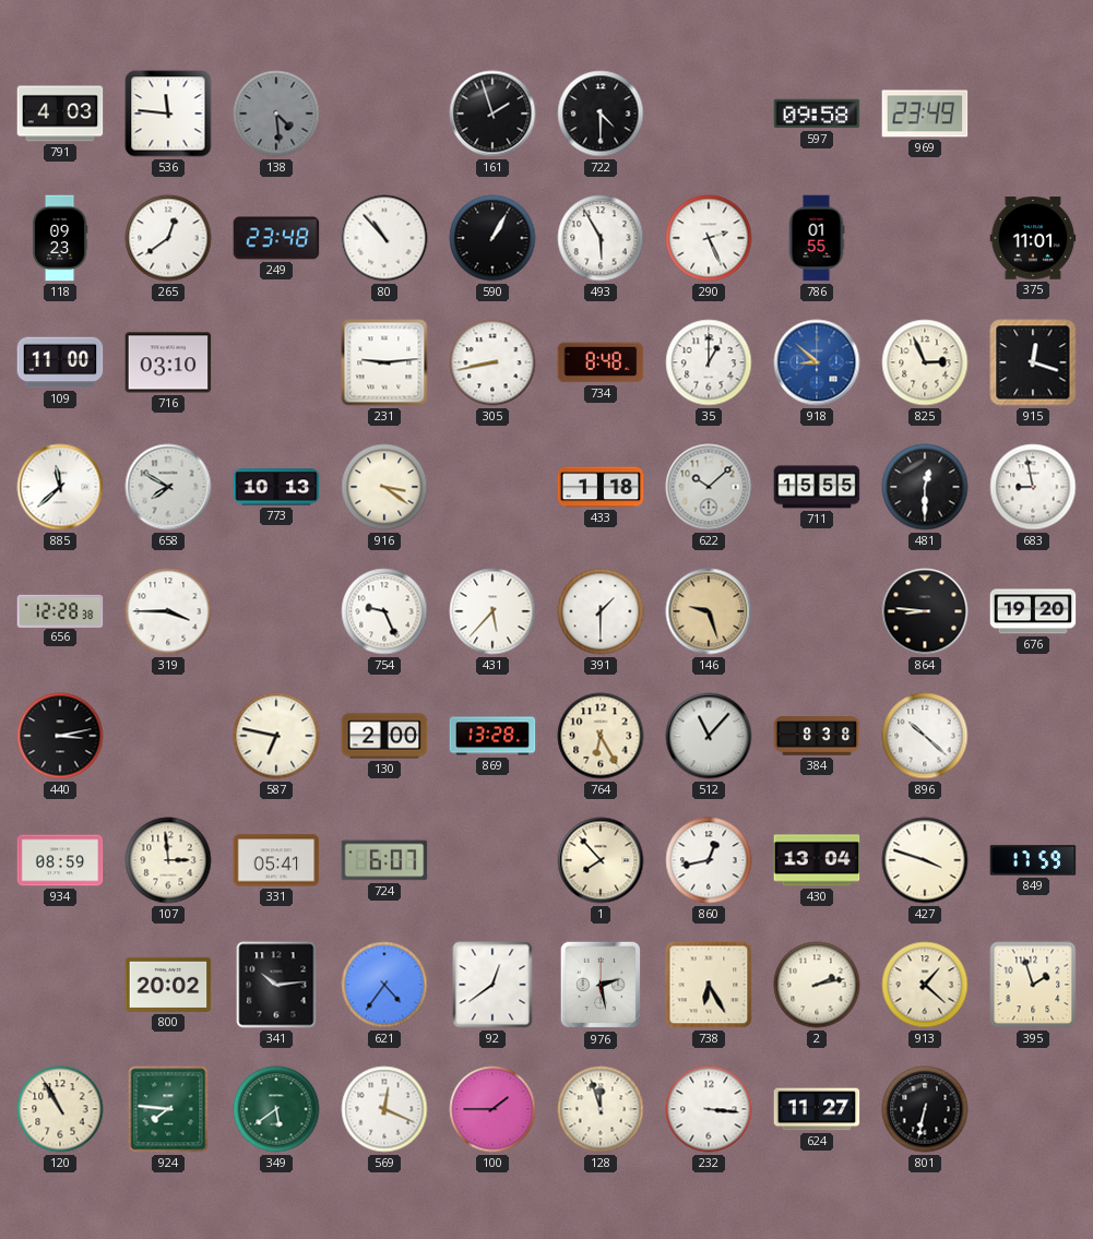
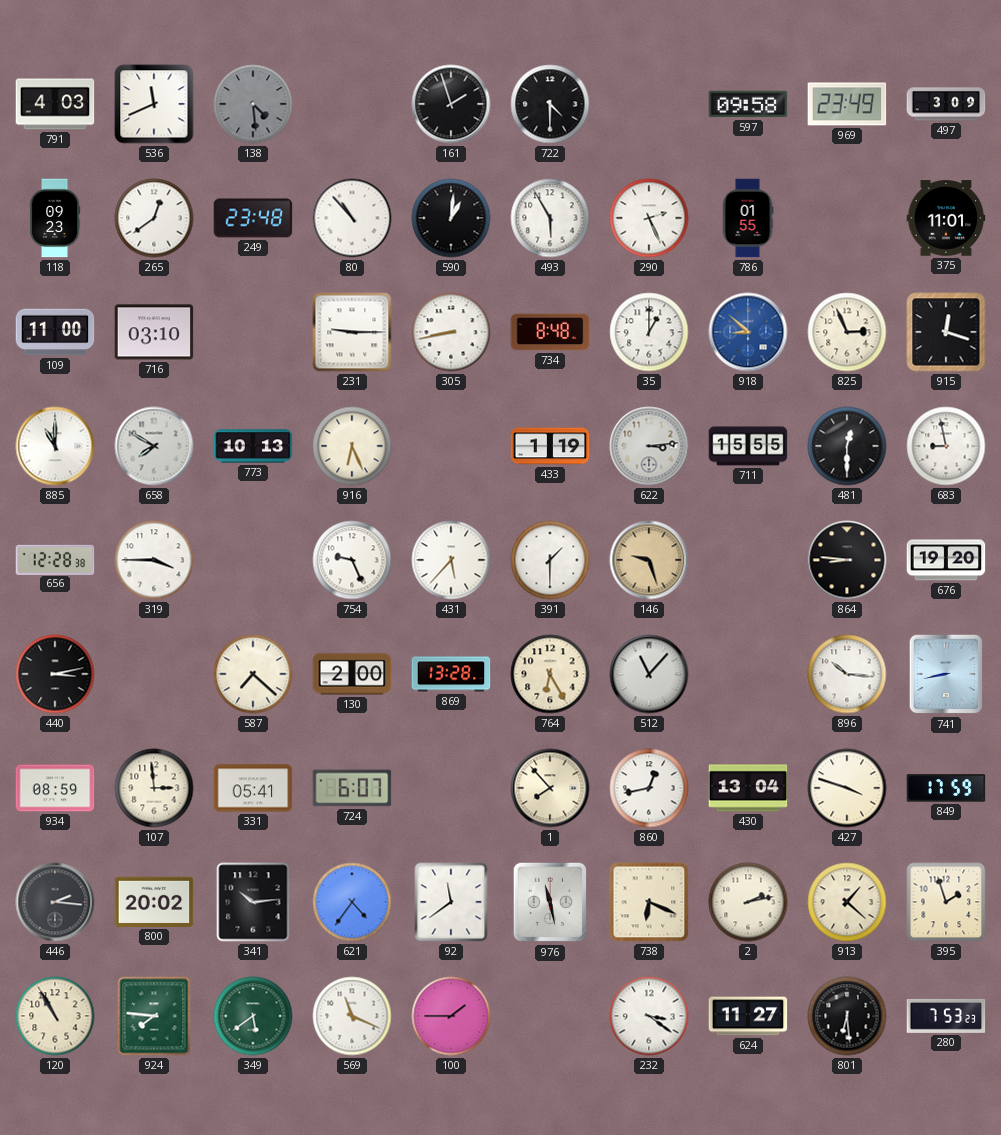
536: 11:46 -> 11:41 (154, 104)
497: none -> 3:09 (946, 104)
590: 1:05 -> 1:01 (451, 218)
231: 9:14 -> 9:15 (352, 332)
885: 11:38 -> 11:00 (55, 446)
916: 3:21 -> 6:26 (352, 446)
433: 1:18 -> 1:19 (550, 446)
622: 10:08 -> 3:14 (649, 446)
587: 6:47 -> 7:22 (253, 674)
384: 8:38 -> none (817, 736)
896: 10:22 -> 10:16 (847, 674)
741: none -> 8:43 (946, 674)
446: none -> 2:16 (55, 902)
92: 12:39 -> 11:39 (451, 902)
976: 2:28 -> 11:28 (550, 902)
738: 6:25 -> 6:19 (649, 902)
569: 12:19 -> 11:19 (352, 1016)
128: 11:57 -> none (601, 1109)
232: 3:16 -> 3:21 (649, 1016)
801: 6:32 -> 6:29 (847, 1016)
280: none -> 7:53 (946, 1016)
